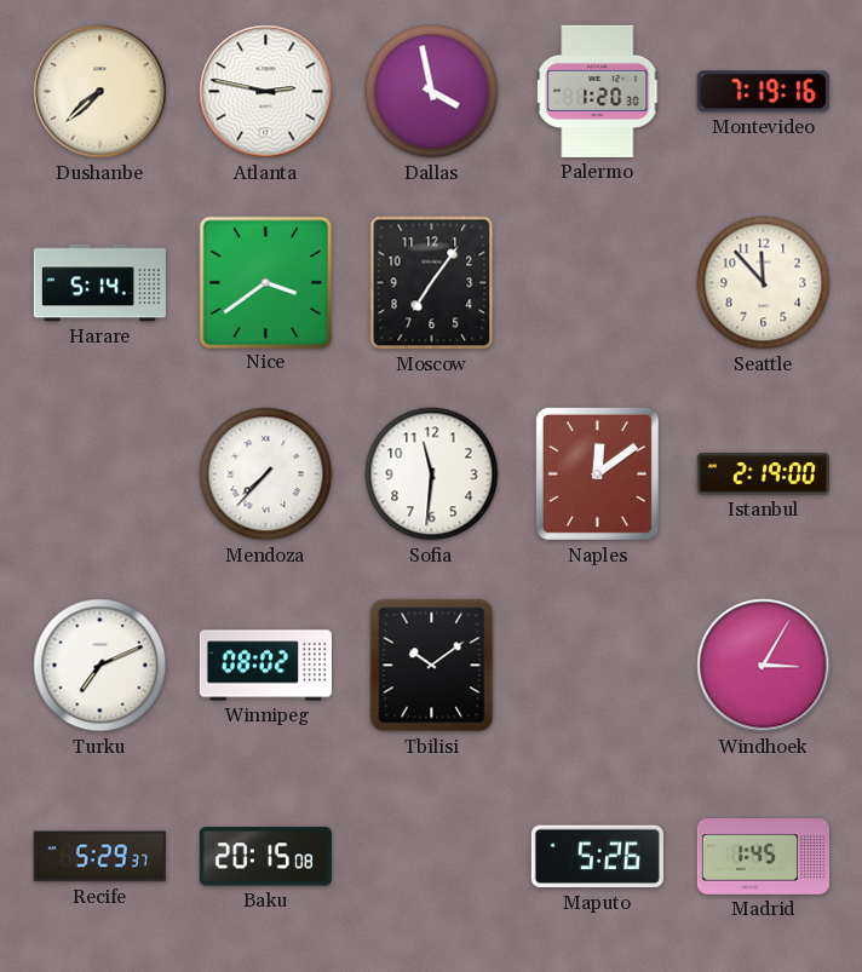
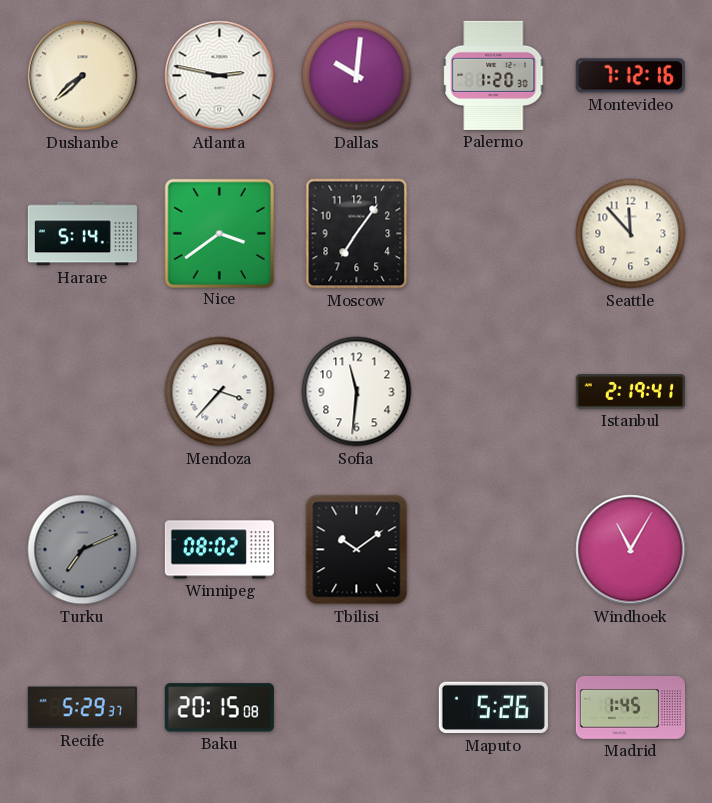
Dallas: 3:58 -> 10:01 (357, 76)
Montevideo: 7:19 -> 7:12 (630, 76)
Mendoza: 7:37 -> 3:37 (220, 392)
Naples: 12:09 -> none (597, 473)
Istanbul: 2:19:00 -> 2:19:41 (630, 392)
Turku dial: white -> grey (83, 550)
Windhoek: 3:05 -> 11:05 (631, 550)
